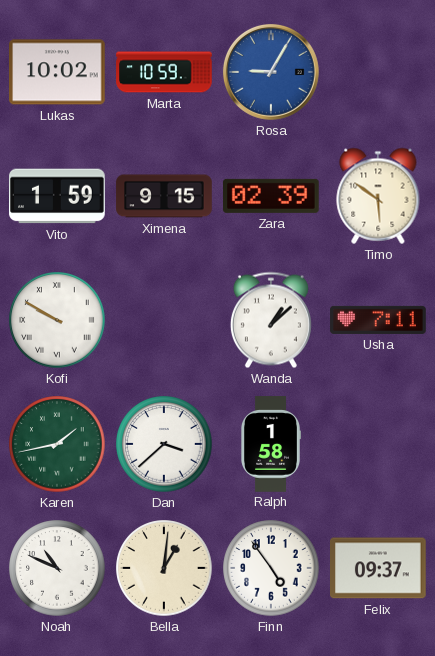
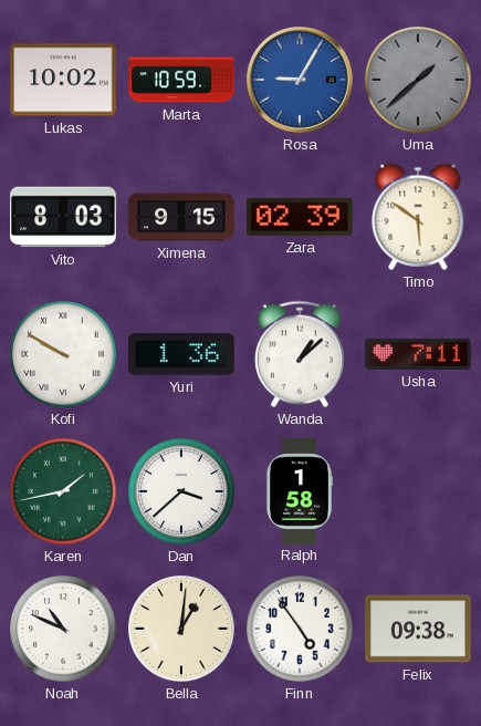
Uma: none -> 1:38 (418, 80)
Vito: 1:59 -> 8:03 (63, 217)
Yuri: none -> 1:36 (181, 355)
Felix: 09:37 -> 09:38 (418, 629)
